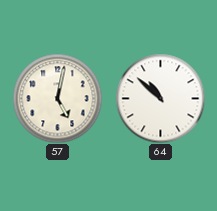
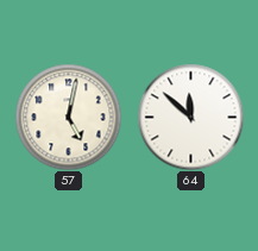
64: 10:52 -> 11:52 (190, 117)
